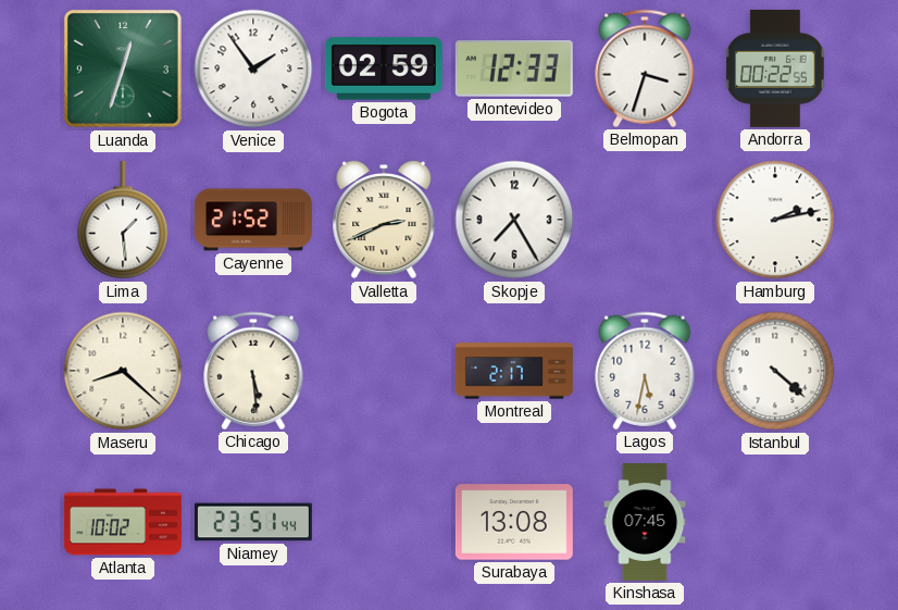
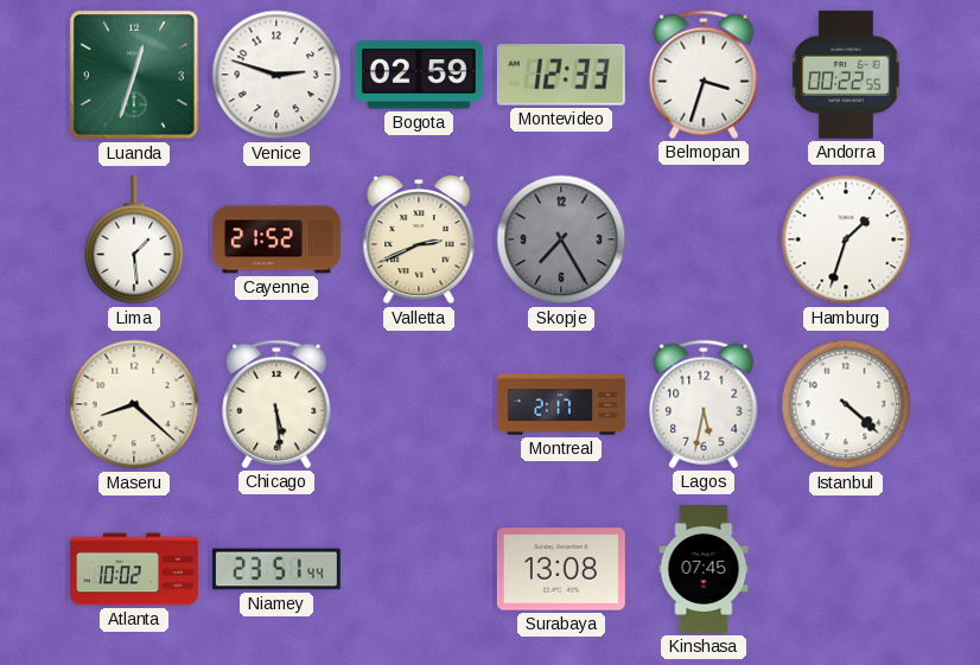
Venice: 1:54 -> 2:48 (276, 75)
Skopje dial: white -> grey (561, 239)
Hamburg: 2:13 -> 1:33 (846, 239)
